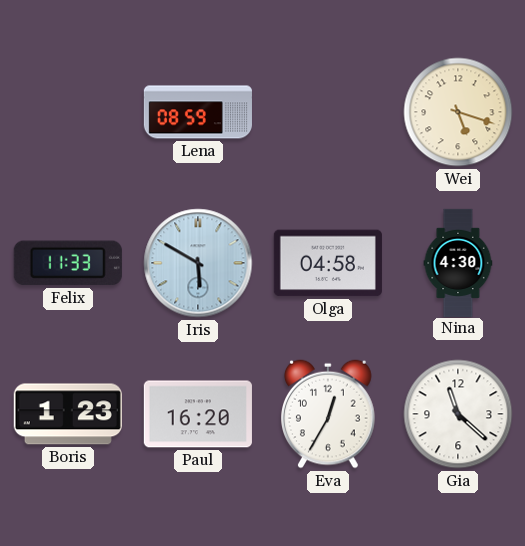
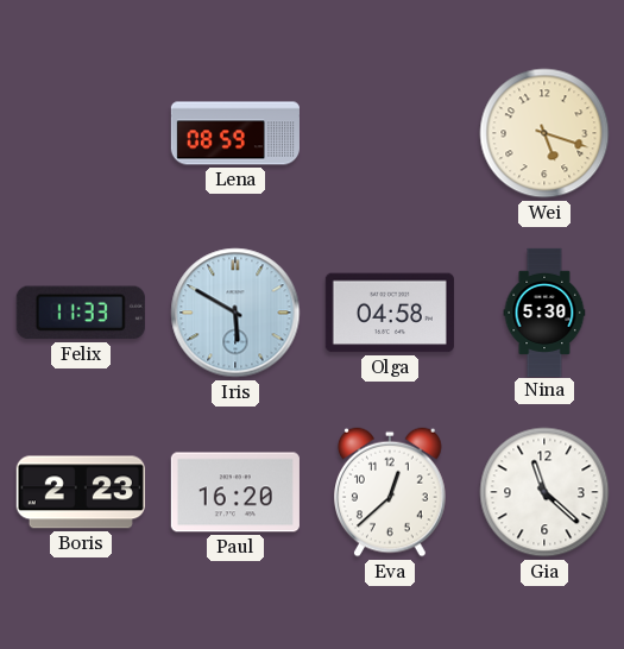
Nina: 4:30 -> 5:30 (544, 311)
Boris: 1:23 -> 2:23 (81, 492)
Eva: 12:35 -> 12:38 (391, 492)
